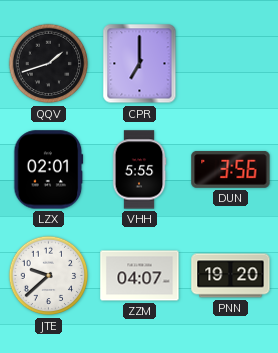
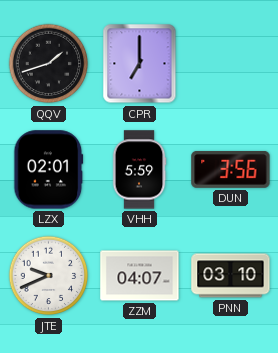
VHH: 5:55 -> 5:59 (139, 170)
JTE: 9:38 -> 9:41 (49, 276)
PNN: 19:20 -> 03:10 (231, 276)
